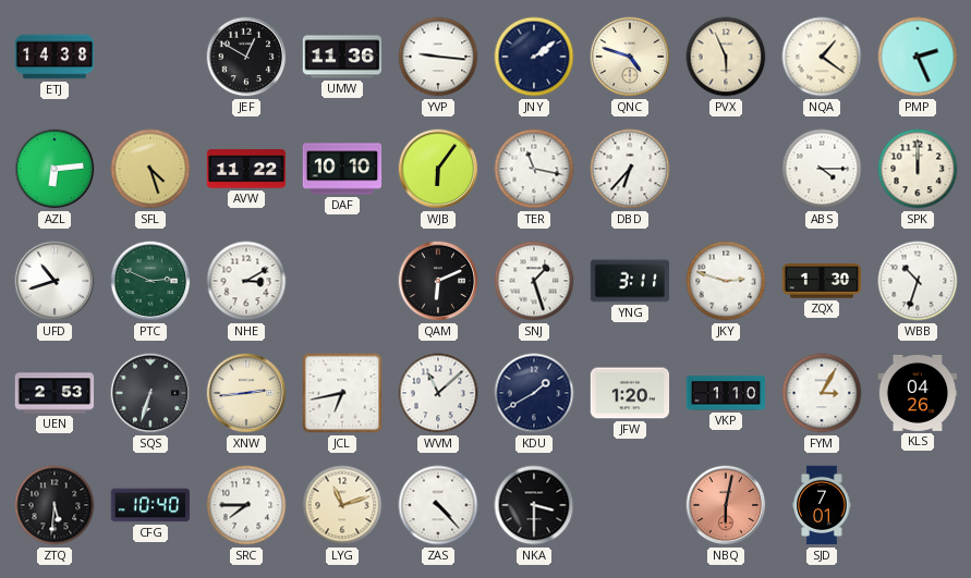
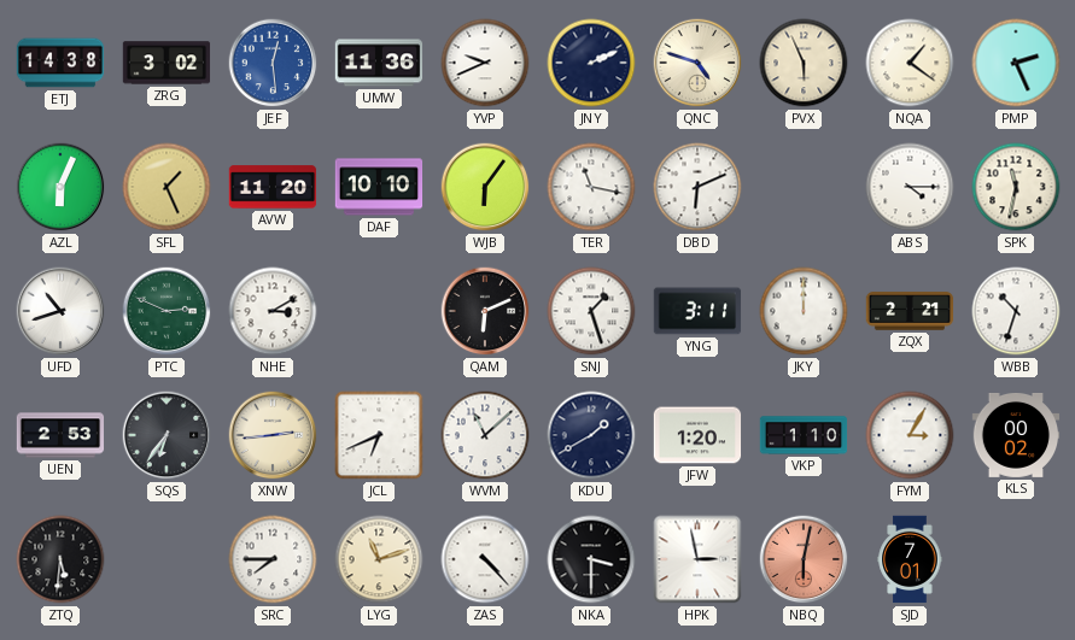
ZRG: none -> 3:02 (166, 63)
JEF: 12:50 -> 12:29 (273, 63)
JEF dial: black -> blue (273, 63)
YVP: 9:16 -> 9:41 (485, 63)
JNY: 2:09 -> 2:11 (591, 63)
AZL: 6:14 -> 6:04 (60, 187)
SFL: 4:27 -> 1:26 (166, 187)
AVW: 11:22 -> 11:20 (273, 187)
DBD: 6:37 -> 6:11 (697, 187)
SPK: 12:00 -> 11:32 (1016, 187)
JKY: 2:48 -> 12:00 (804, 311)
ZQX: 1:30 -> 2:21 (910, 311)
SQS: 6:33 -> 6:36 (166, 435)
JCL: 6:43 -> 6:41 (379, 435)
KLS: 04:26 -> 00:02 (1016, 436)
CFG: 10:40 -> none (149, 505)
HPK: none -> 2:58 (697, 559)
